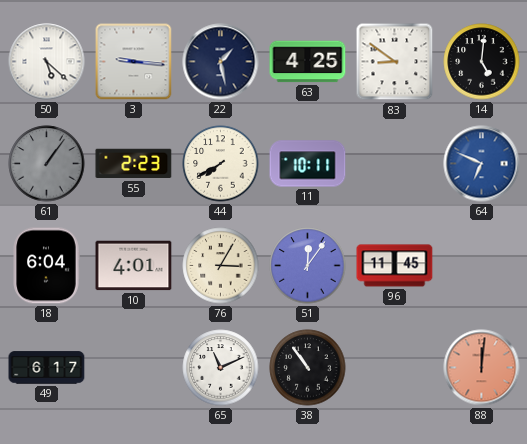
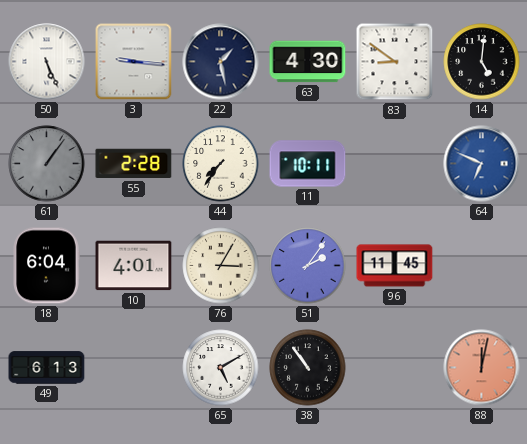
50: 5:22 -> 5:26 (47, 62)
63: 4:25 -> 4:30 (308, 62)
55: 2:23 -> 2:28 (134, 164)
44: 7:40 -> 7:36 (221, 164)
51: 12:06 -> 2:06 (308, 266)
49: 6:17 -> 6:13 (47, 368)
65: 11:11 -> 5:10 (221, 368)
88: 12:01 -> 12:02 (482, 368)
